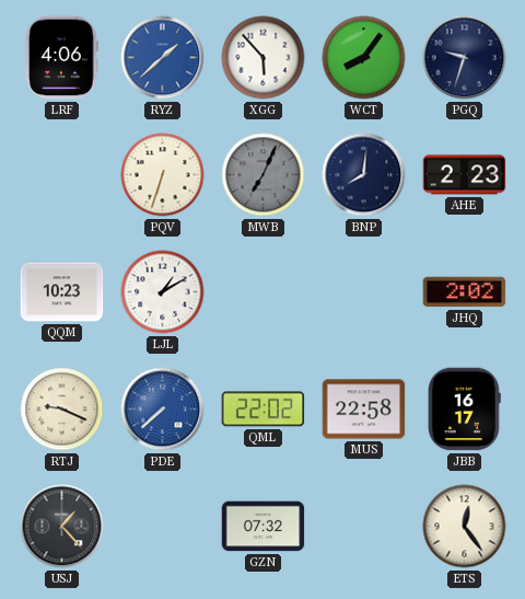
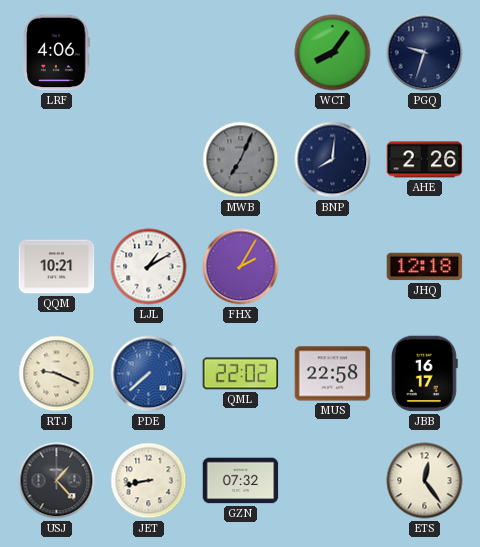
RYZ: 1:38 -> none (163, 58)
XGG: 5:53 -> none (264, 58)
PQV: 6:33 -> none (163, 175)
AHE: 2:23 -> 2:26 (425, 160)
QQM: 10:23 -> 10:21 (57, 267)
FHX: none -> 2:05 (241, 267)
JHQ: 2:02 -> 12:18 (425, 267)
JET: none -> 8:43 (149, 481)
